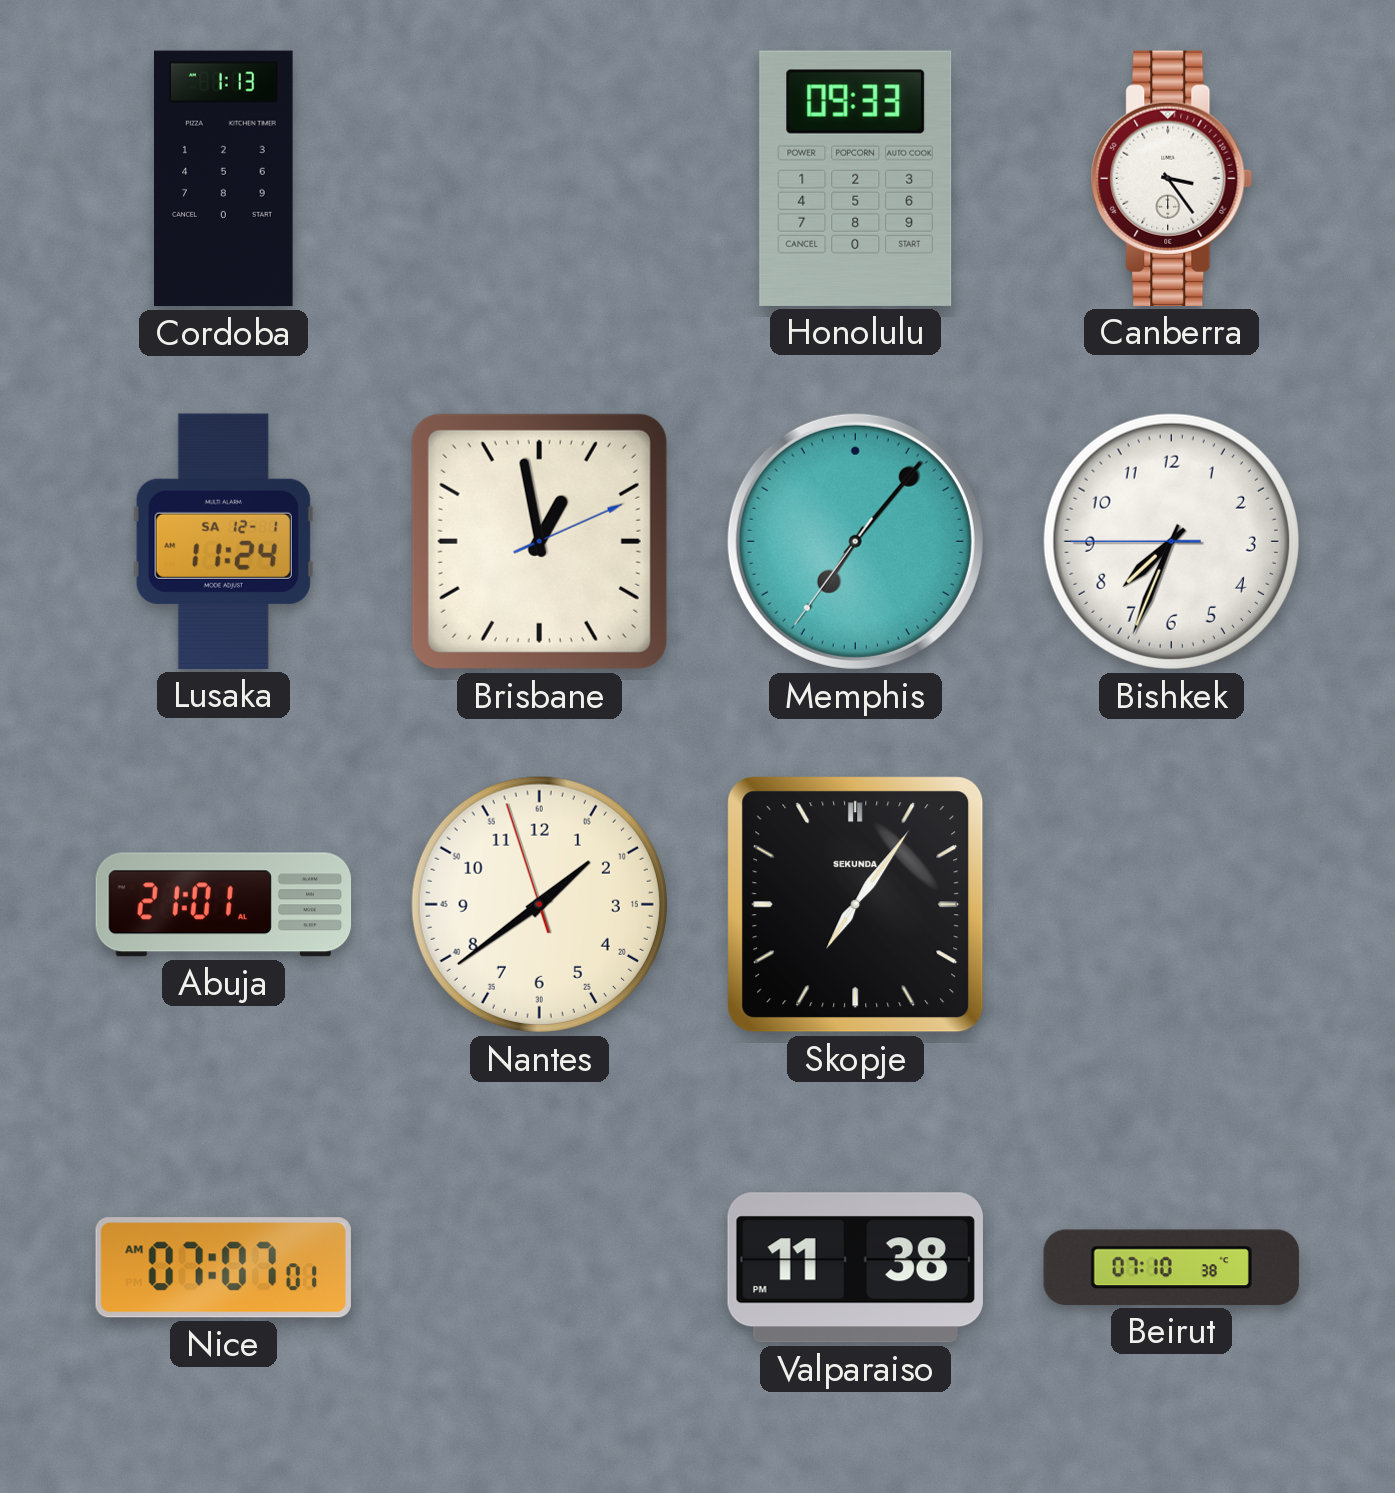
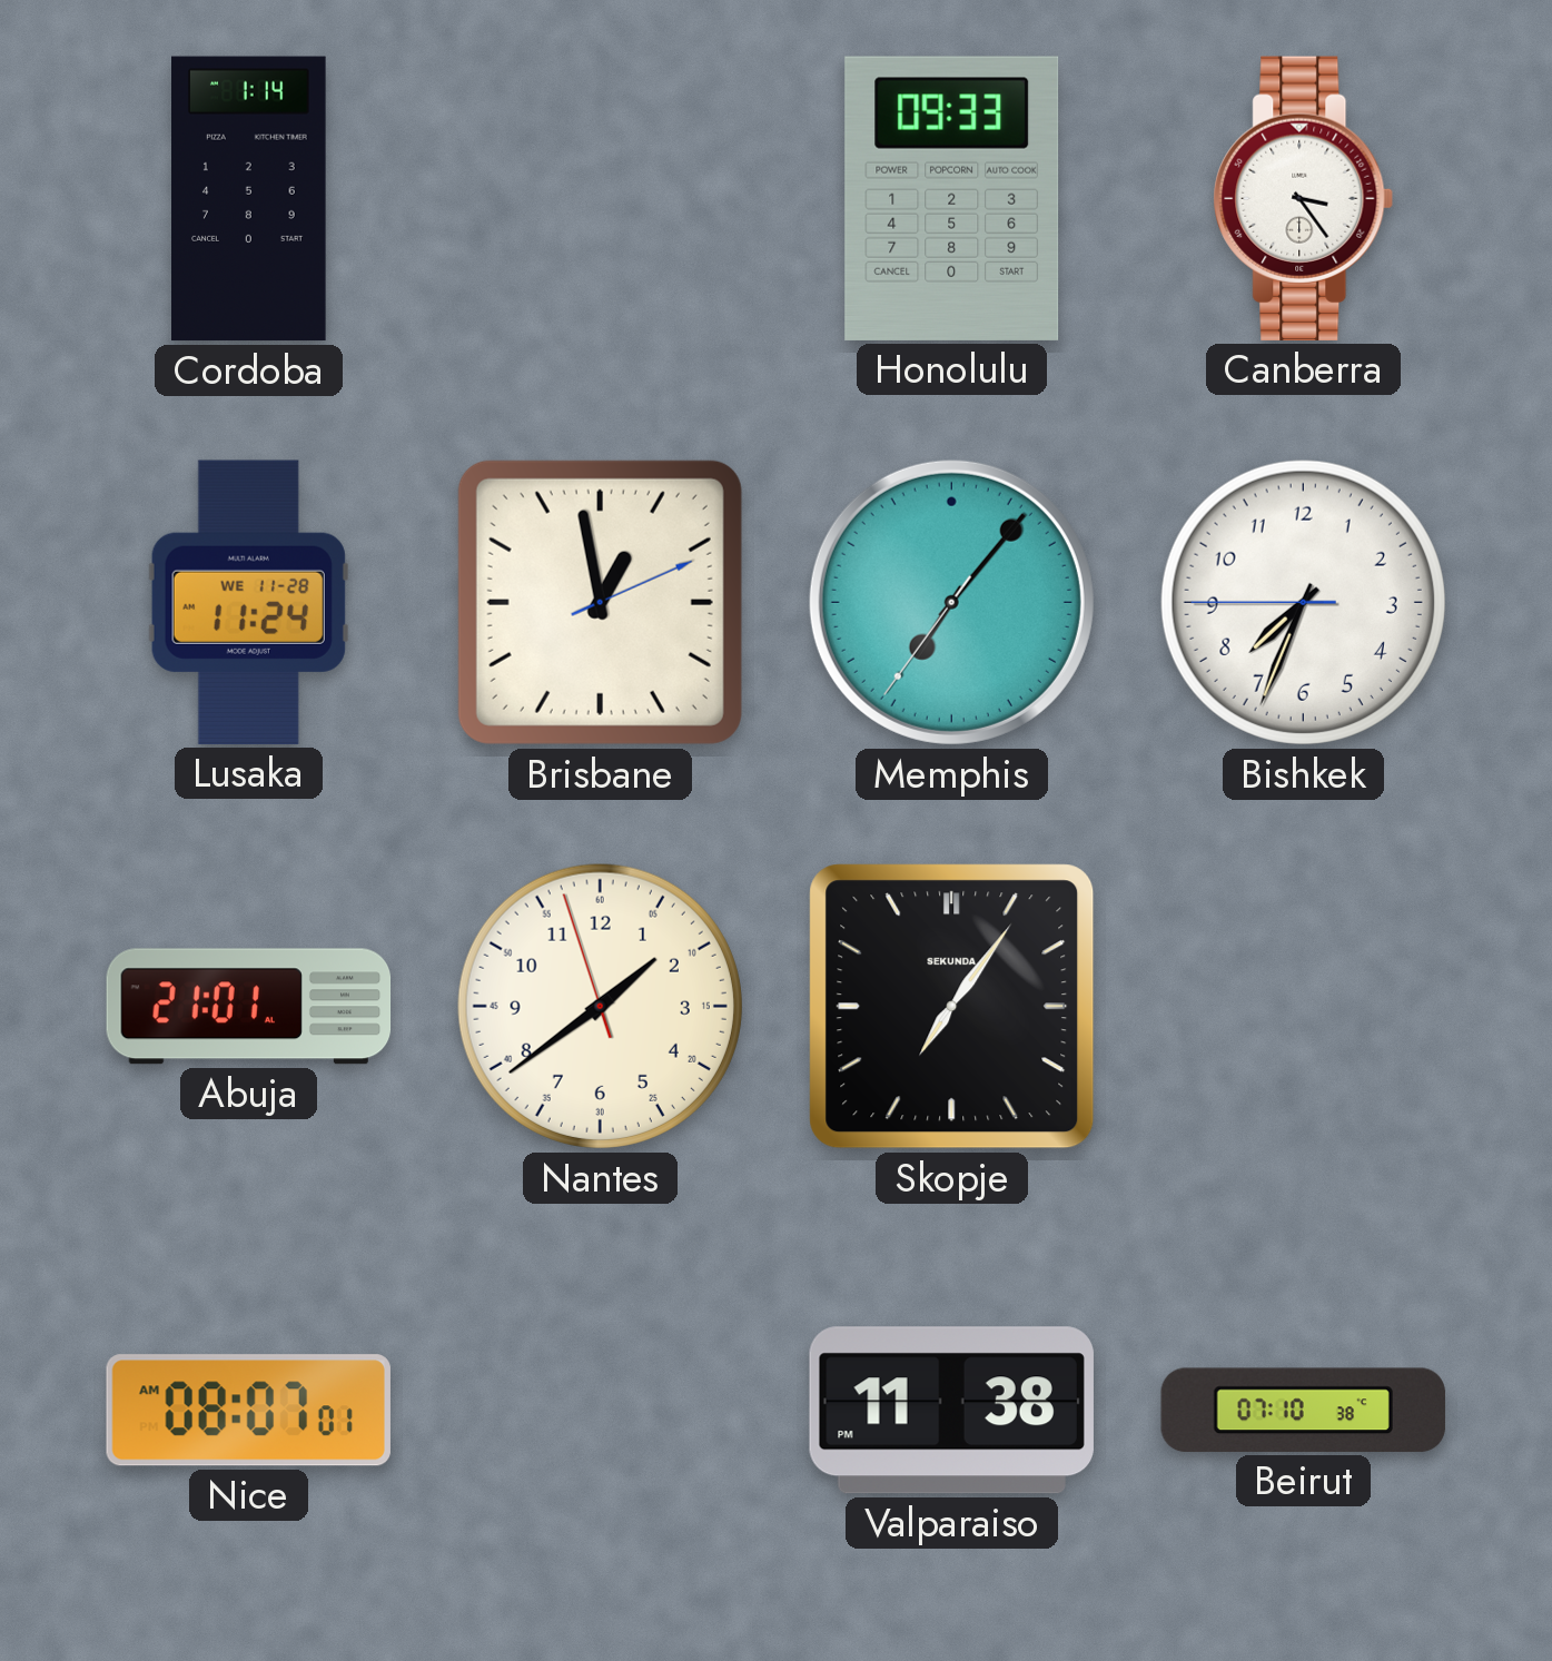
Cordoba: 1:13 -> 1:14 (249, 199)
Lusaka date: SA 12-1 -> WE 11-28 (248, 602)
Nice: 07:07 -> 08:07 (248, 1411)
